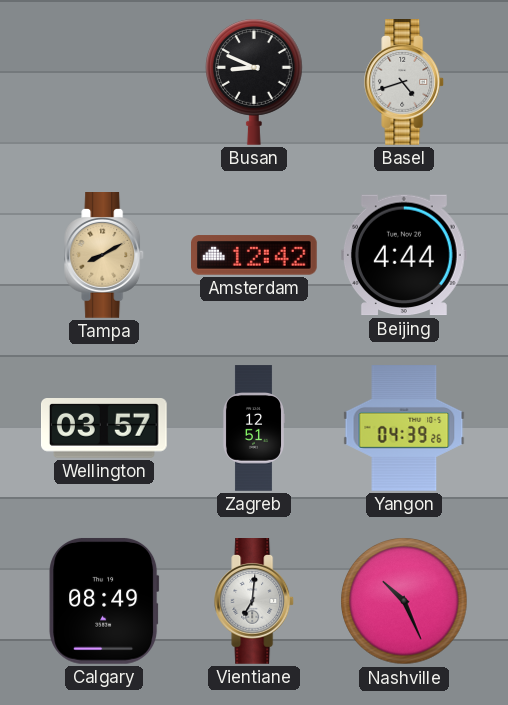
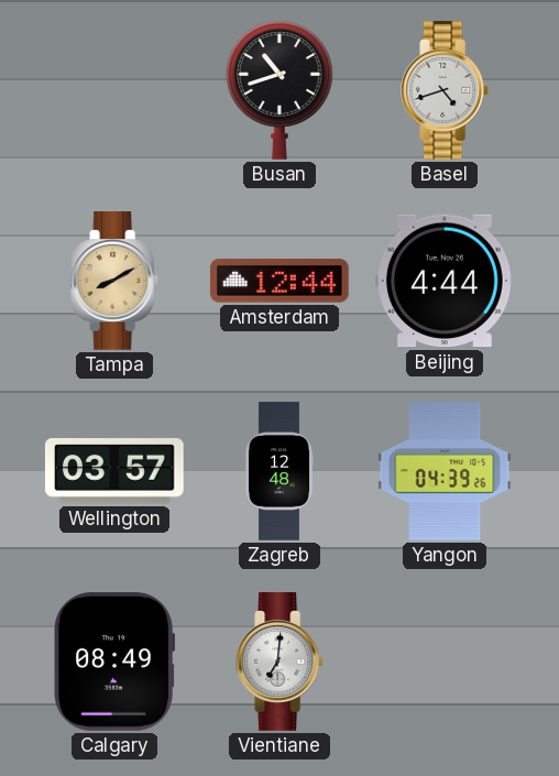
Busan: 8:49 -> 10:42 (279, 90)
Amsterdam: 12:42 -> 12:44 (281, 281)
Zagreb: 12:51 -> 12:48 (278, 471)
Nashville: 10:26 -> none (404, 601)
